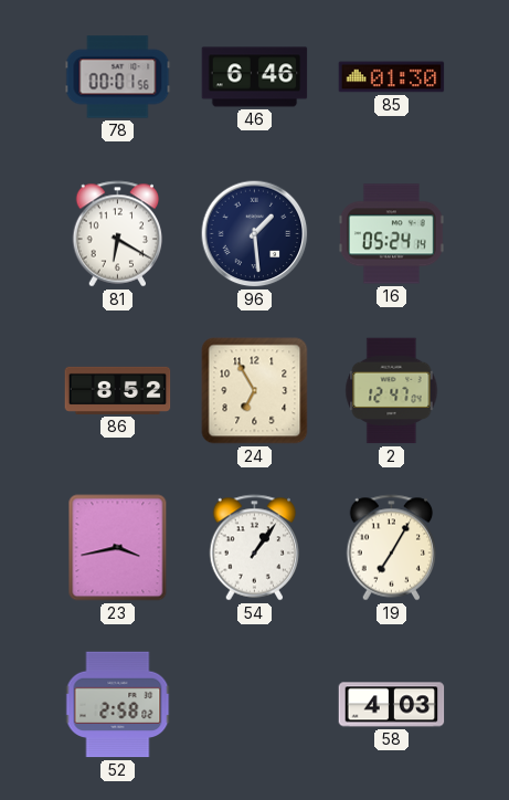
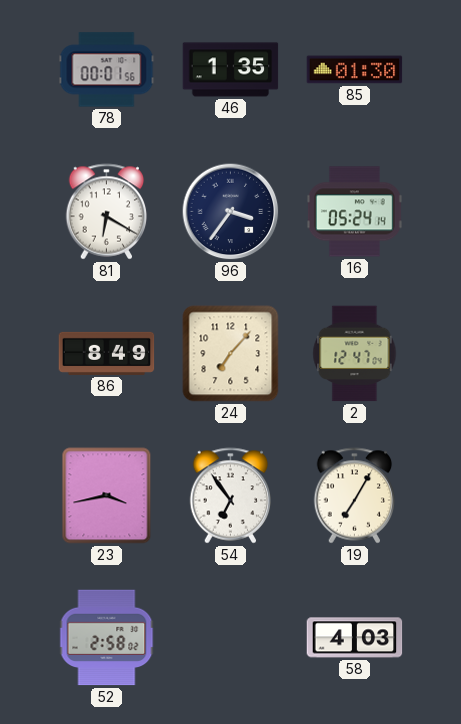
46: 6:46 -> 1:35 (231, 70)
96: 1:29 -> 3:36 (231, 212)
86: 8:52 -> 8:49 (107, 353)
24: 6:55 -> 7:07 (231, 354)
54: 1:06 -> 6:54 (231, 496)
